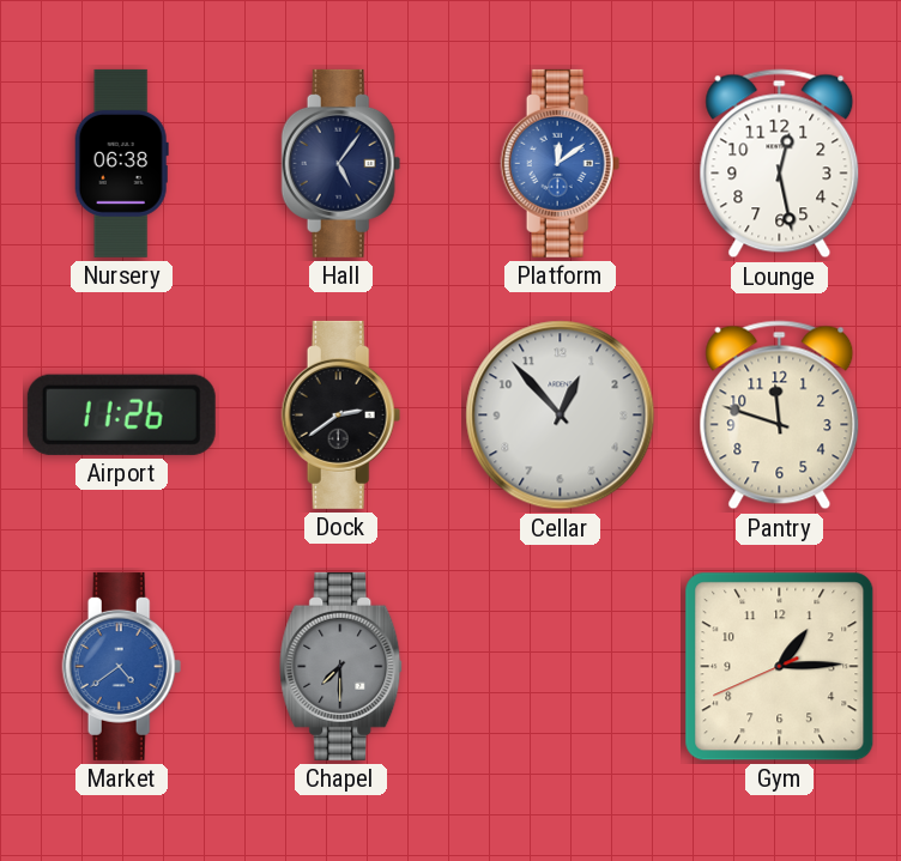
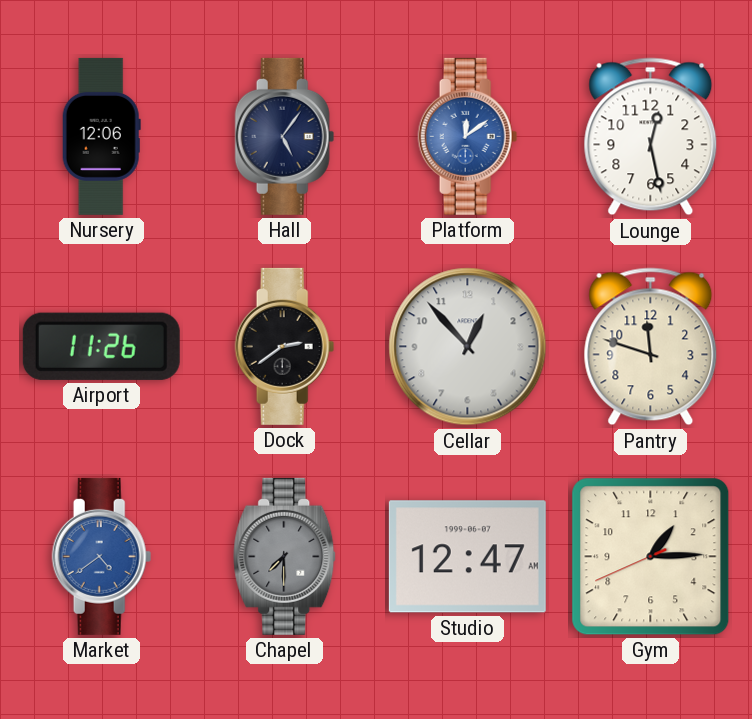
Nursery: 06:38 -> 12:06 (101, 136)
Studio: none -> 12:47 (467, 557)
